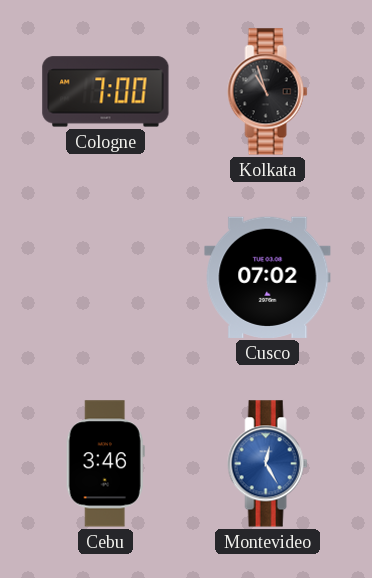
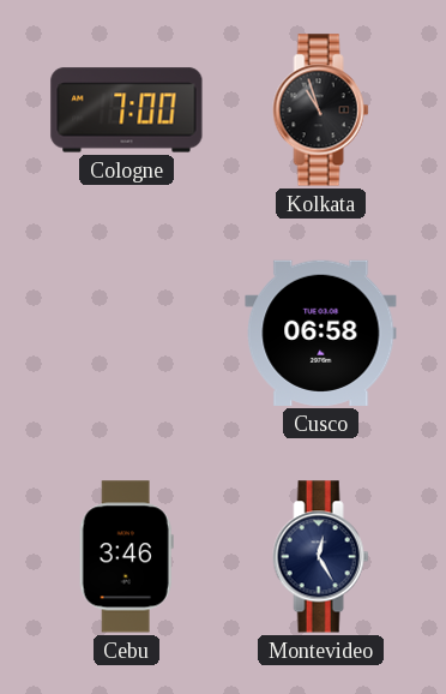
Cusco: 07:02 -> 06:58 (321, 333)
Montevideo dial: blue -> navy (321, 557)
